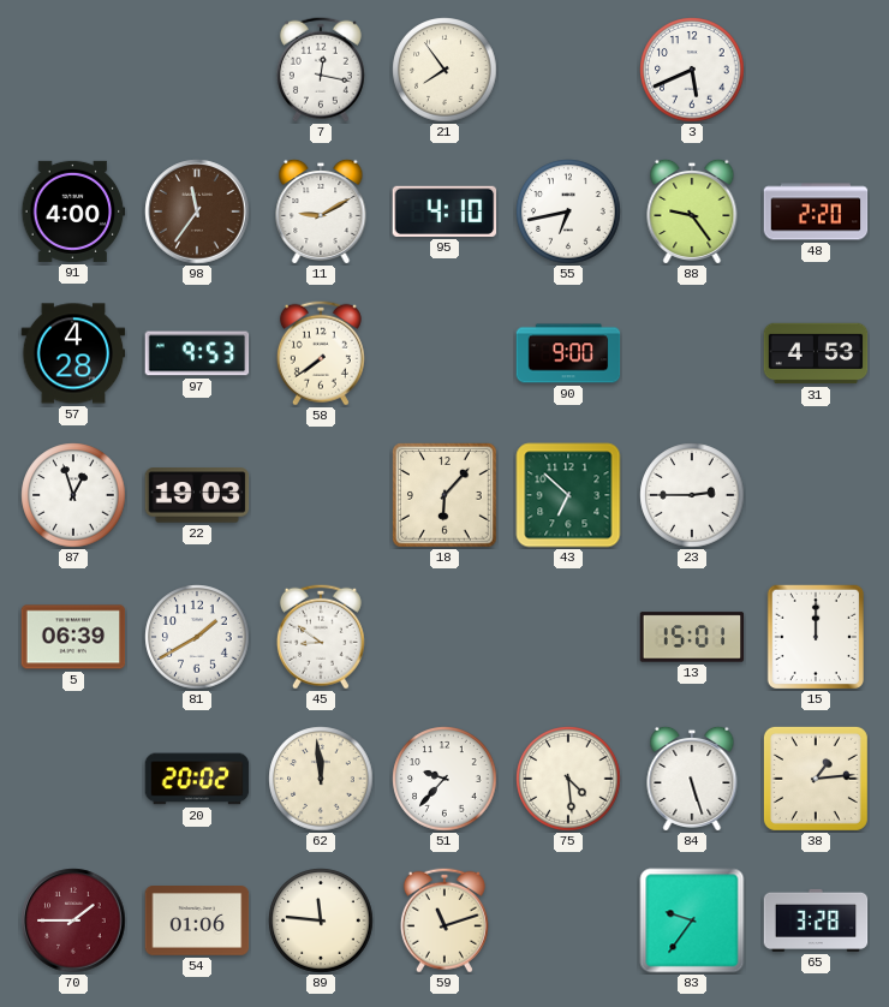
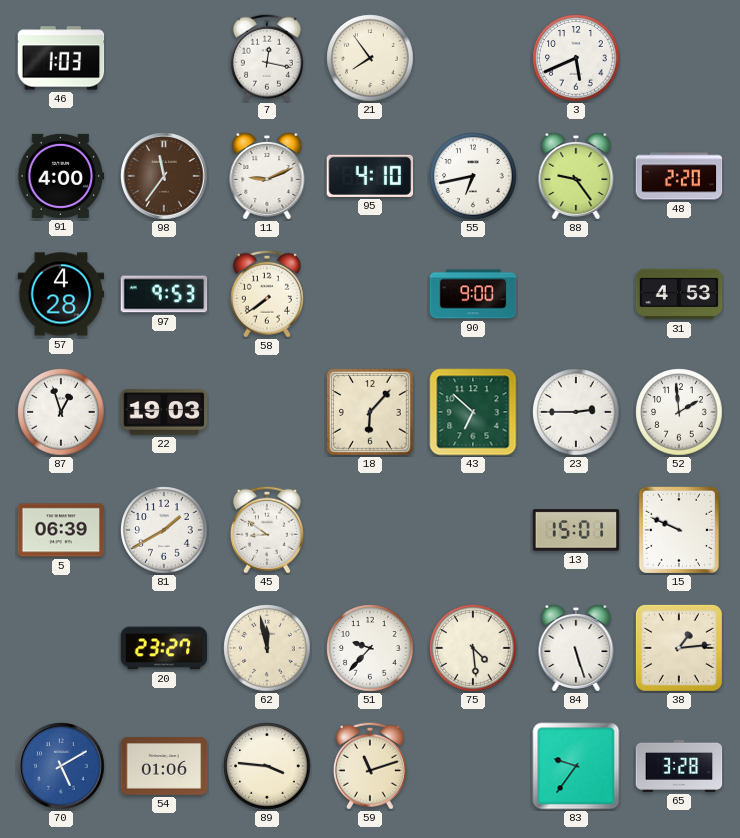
46: none -> 1:03 (61, 58)
11: 9:10 -> 9:11 (267, 175)
52: none -> 1:59 (679, 412)
15: 12:00 -> 9:49 (678, 529)
20: 20:02 -> 23:27 (164, 648)
62: 11:59 -> 11:58 (267, 648)
70: 1:45 -> 5:10 (61, 766)
70 dial: burgundy -> blue (61, 766)
89: 11:46 -> 3:46 (267, 766)
